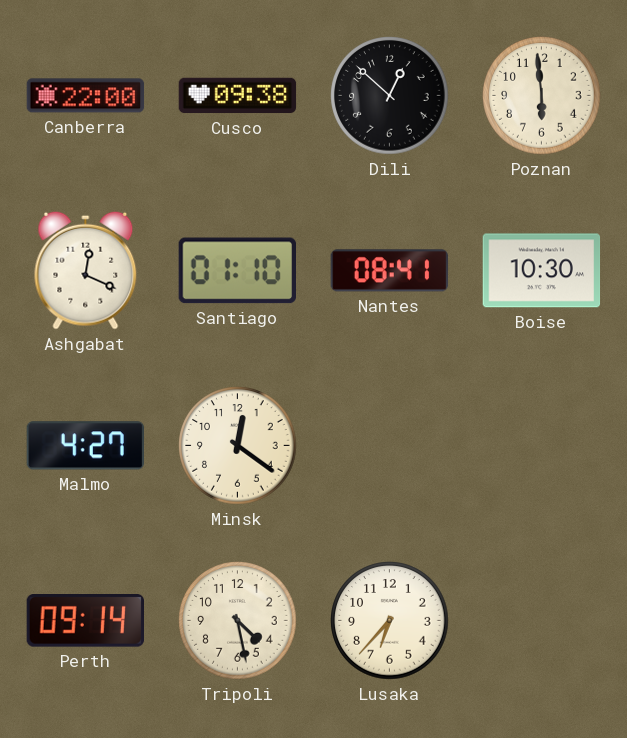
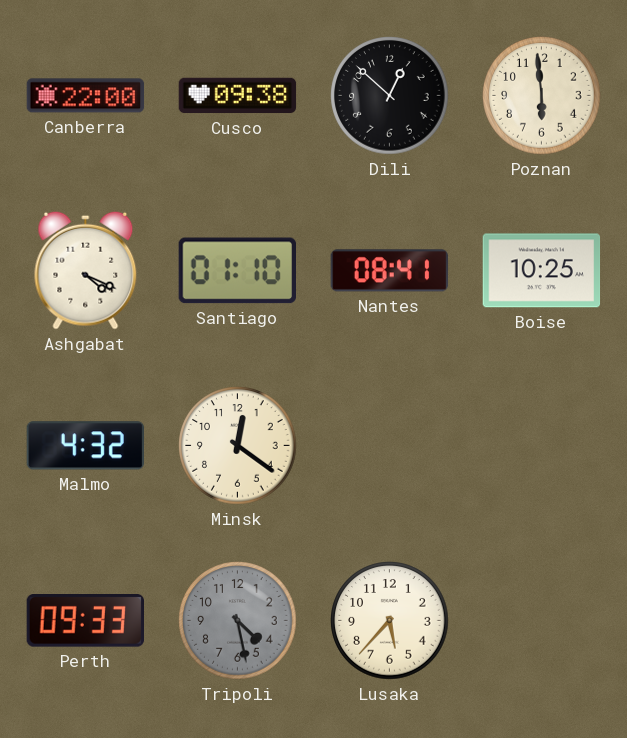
Ashgabat: 12:19 -> 4:19 (86, 270)
Boise: 10:30 -> 10:25 (542, 271)
Malmo: 4:27 -> 4:32 (85, 446)
Perth: 09:14 -> 09:33 (85, 621)
Tripoli dial: cream -> grey (238, 621)
Lusaka: 6:37 -> 5:37 (390, 621)
